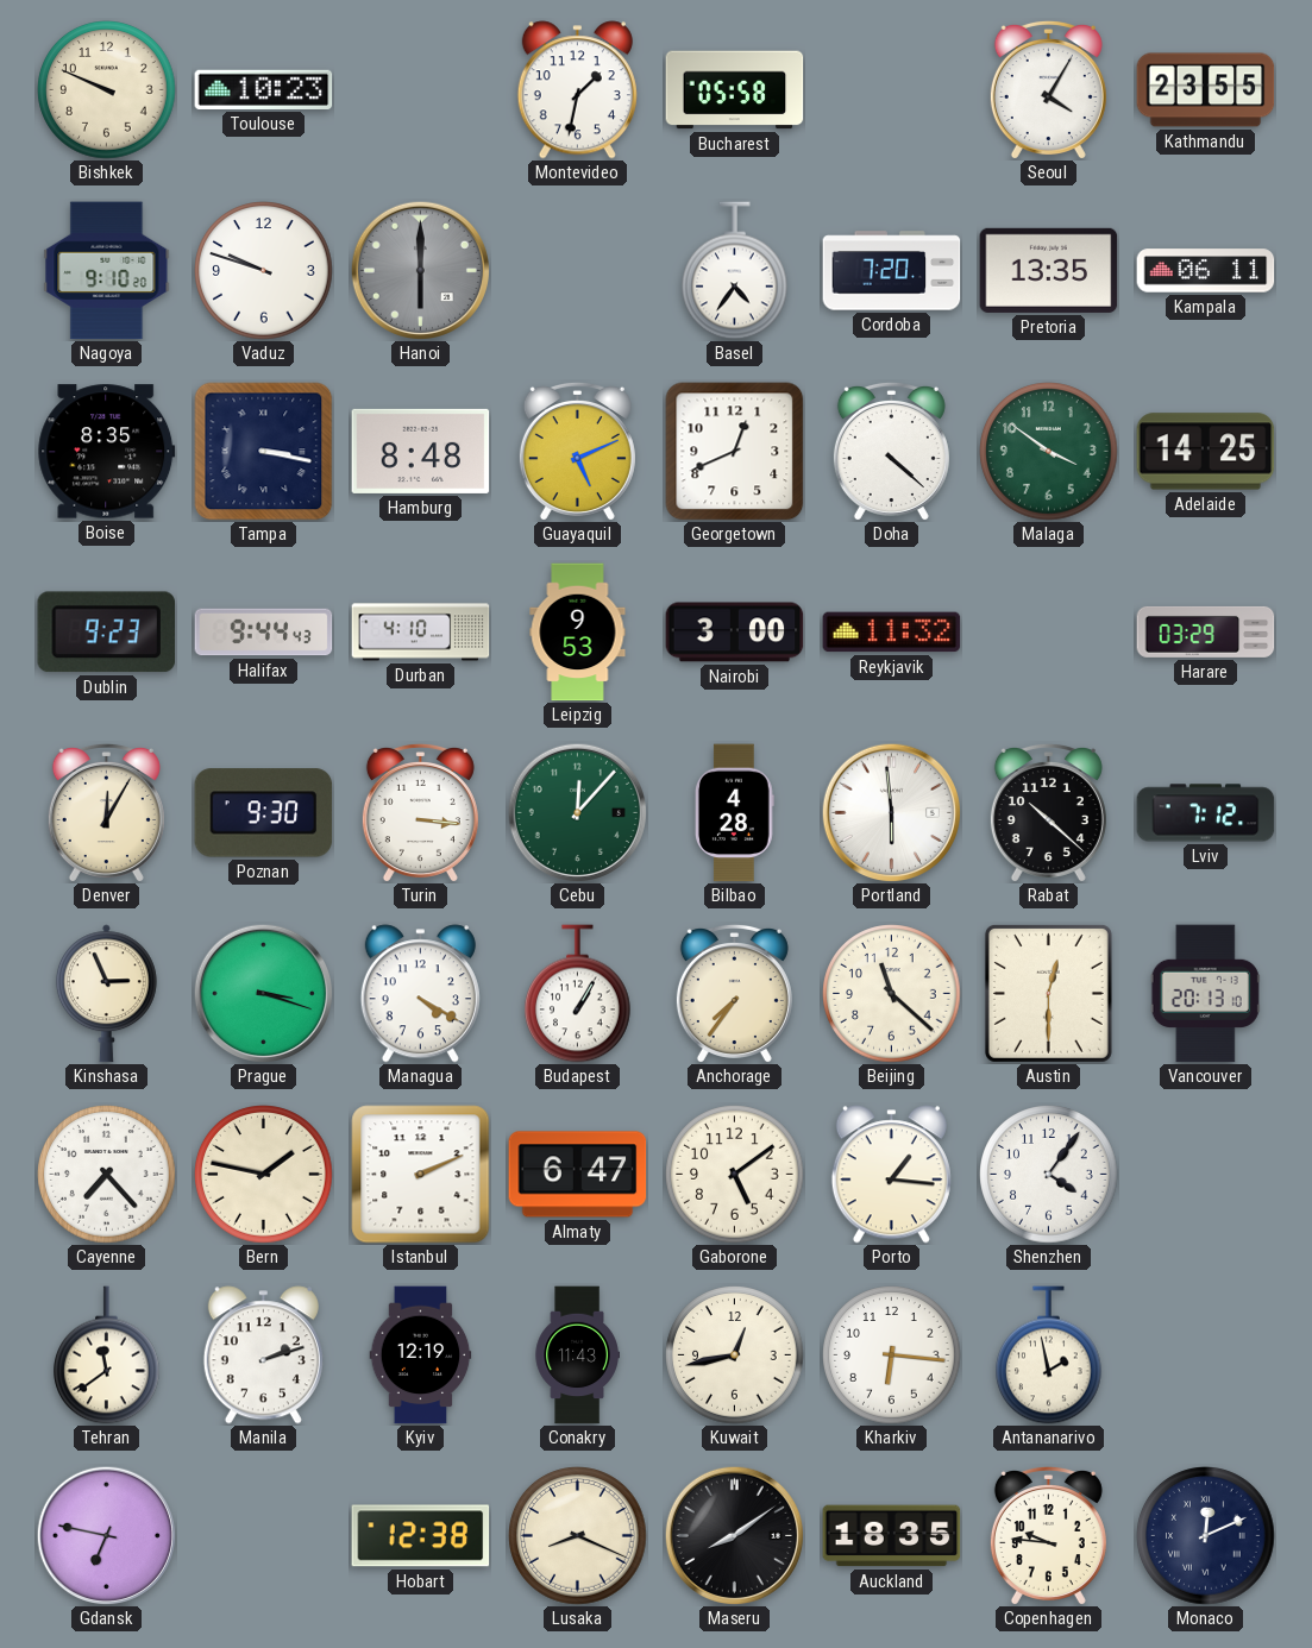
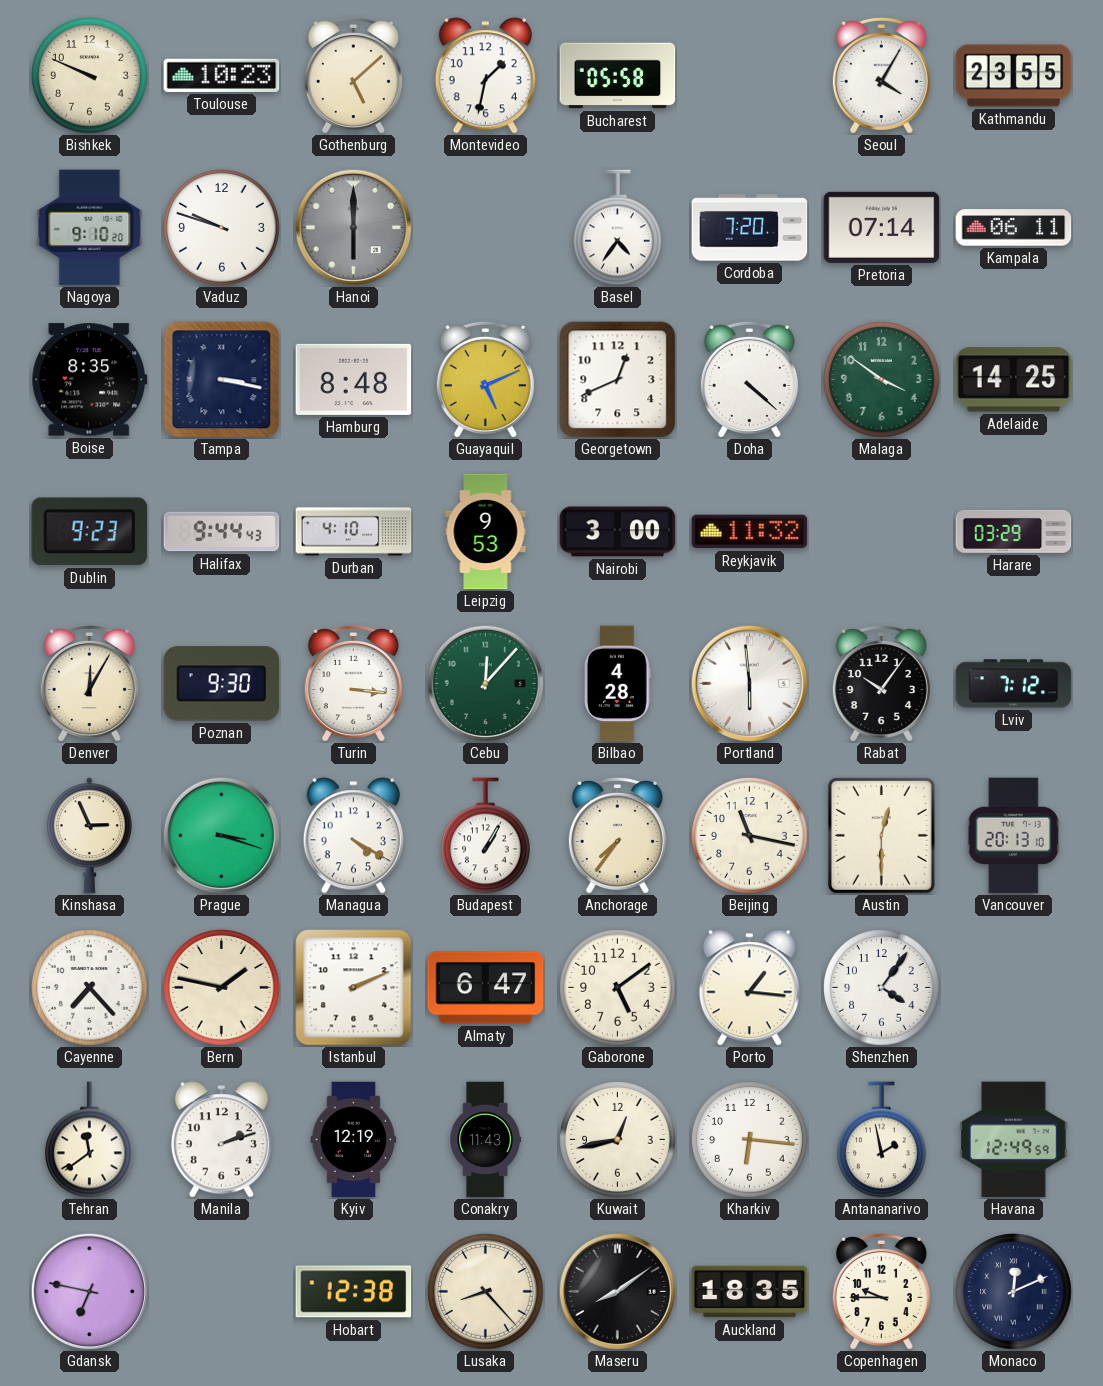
Gothenburg: none -> 5:08 (353, 75)
Pretoria: 13:35 -> 07:14 (882, 227)
Rabat: 10:22 -> 10:06 (881, 683)
Beijing: 11:22 -> 11:17 (750, 836)
Havana: none -> 12:49 (1014, 1140)
Lusaka: 8:19 -> 8:23 (486, 1292)
Copenhagen: 9:46 -> 9:45 (881, 1291)
